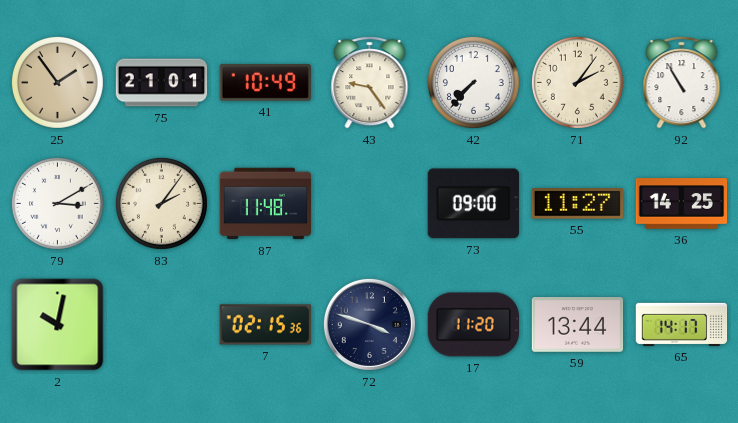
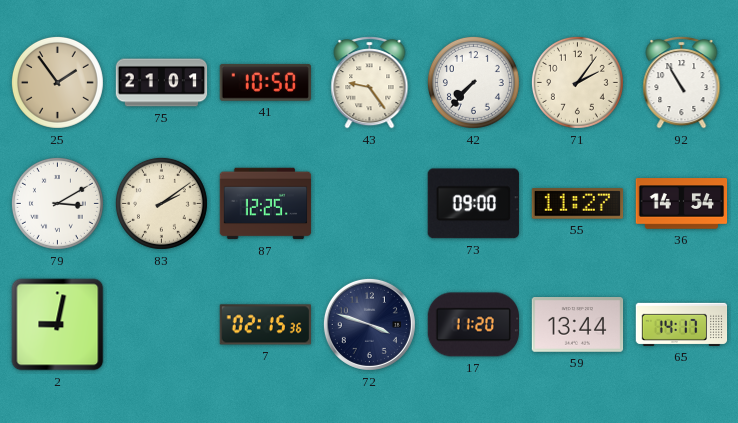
41: 10:49 -> 10:50 (265, 82)
83: 2:06 -> 2:09 (161, 203)
87: 11:48 -> 12:25 (266, 204)
36: 14:25 -> 14:54 (682, 204)
2: 10:02 -> 9:02 (58, 325)
